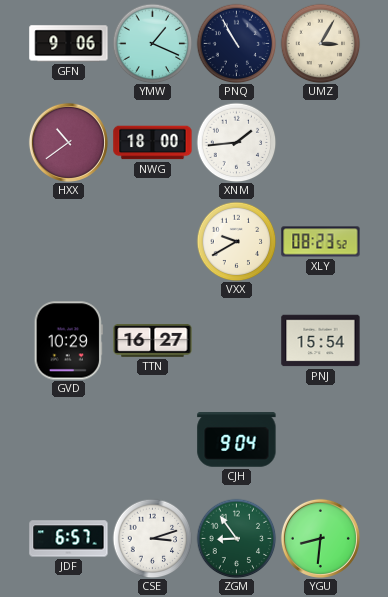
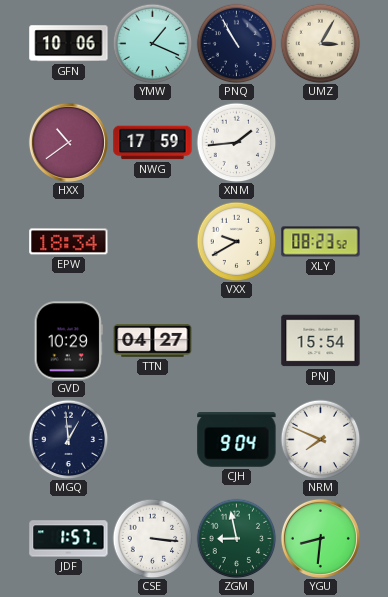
GFN: 9:06 -> 10:06 (69, 44)
NWG: 18:00 -> 17:59 (153, 143)
EPW: none -> 18:34 (69, 242)
TTN: 16:27 -> 04:27 (153, 341)
MGQ: none -> 12:59 (68, 439)
NRM: none -> 7:49 (320, 439)
JDF: 6:57 -> 1:57 (69, 539)
CSE: 3:12 -> 3:16 (152, 538)
ZGM: 8:54 -> 8:58 (236, 538)
